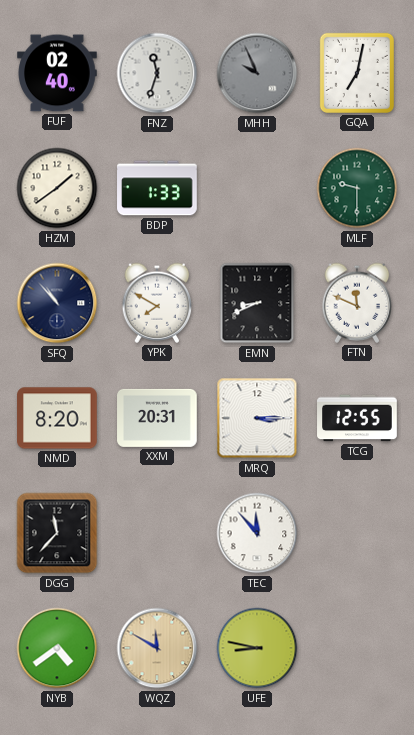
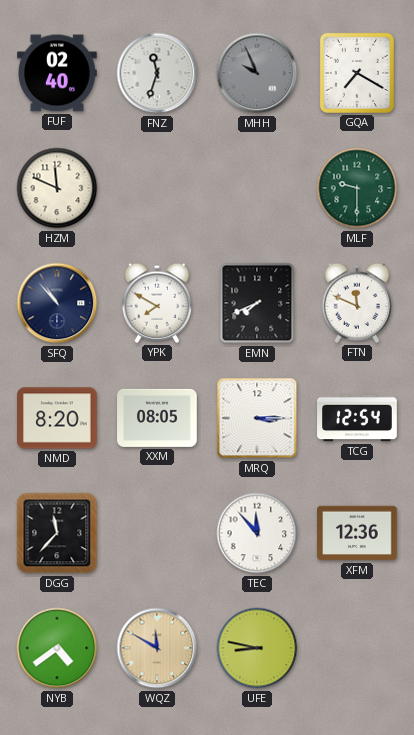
GQA: 7:02 -> 7:20 (357, 73)
HZM: 1:39 -> 11:49 (57, 188)
BDP: 1:33 -> none (157, 188)
EMN: 8:41 -> 7:41 (257, 303)
XXM: 20:31 -> 08:05 (157, 418)
TCG: 12:55 -> 12:54 (357, 418)
XFM: none -> 12:36 (357, 533)
